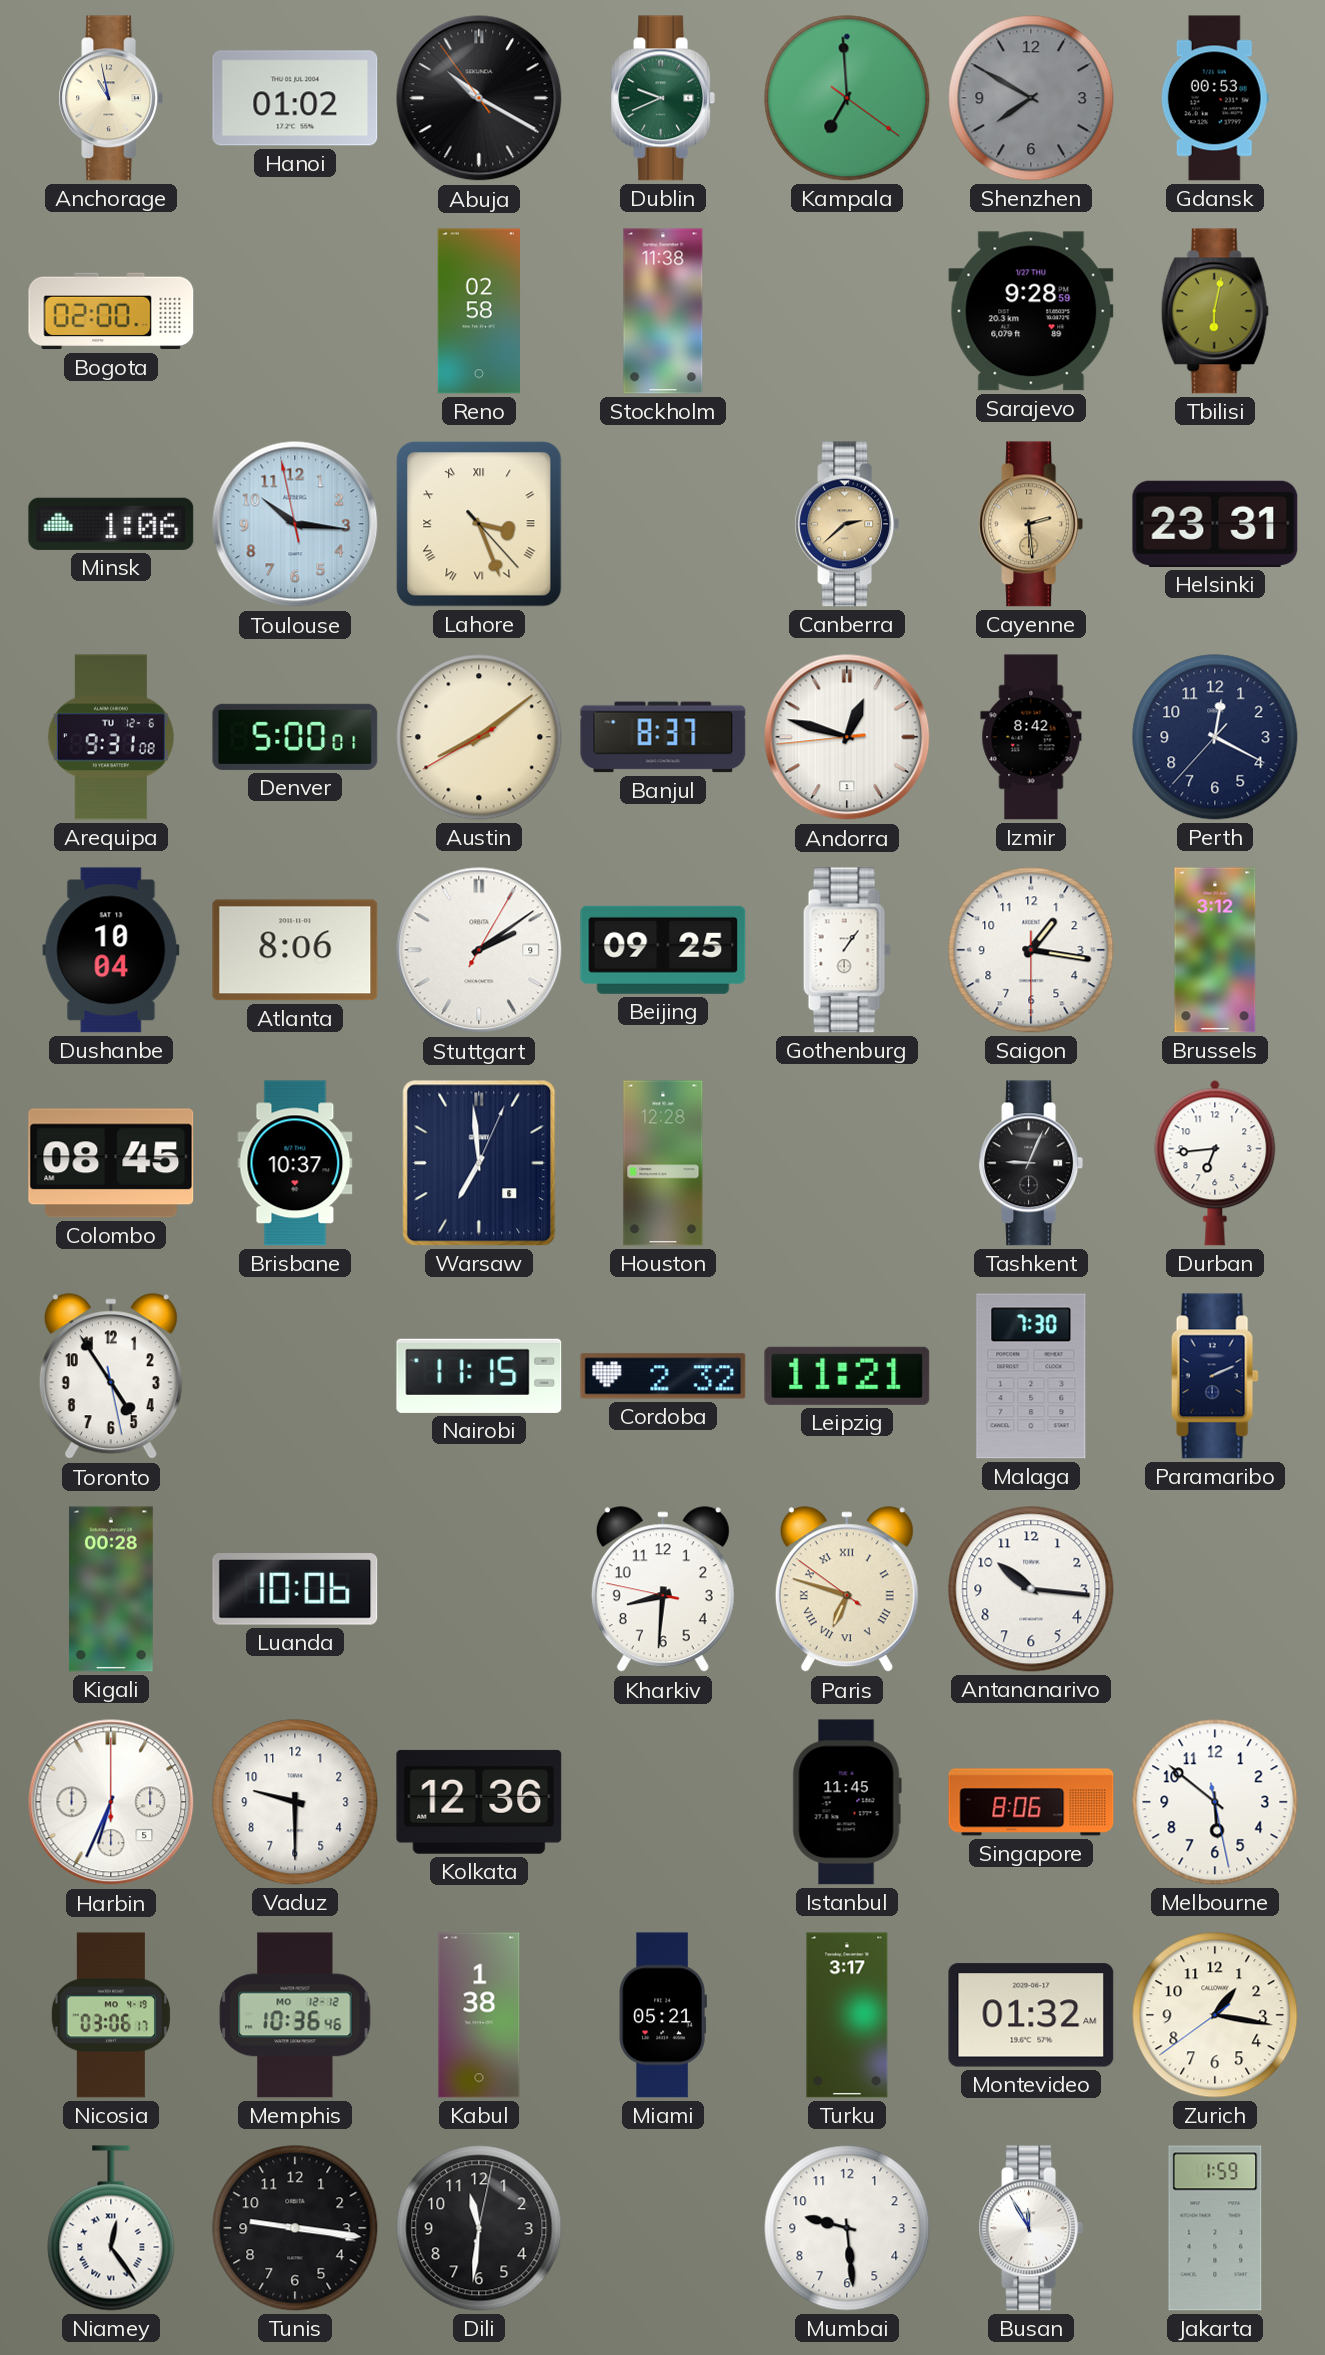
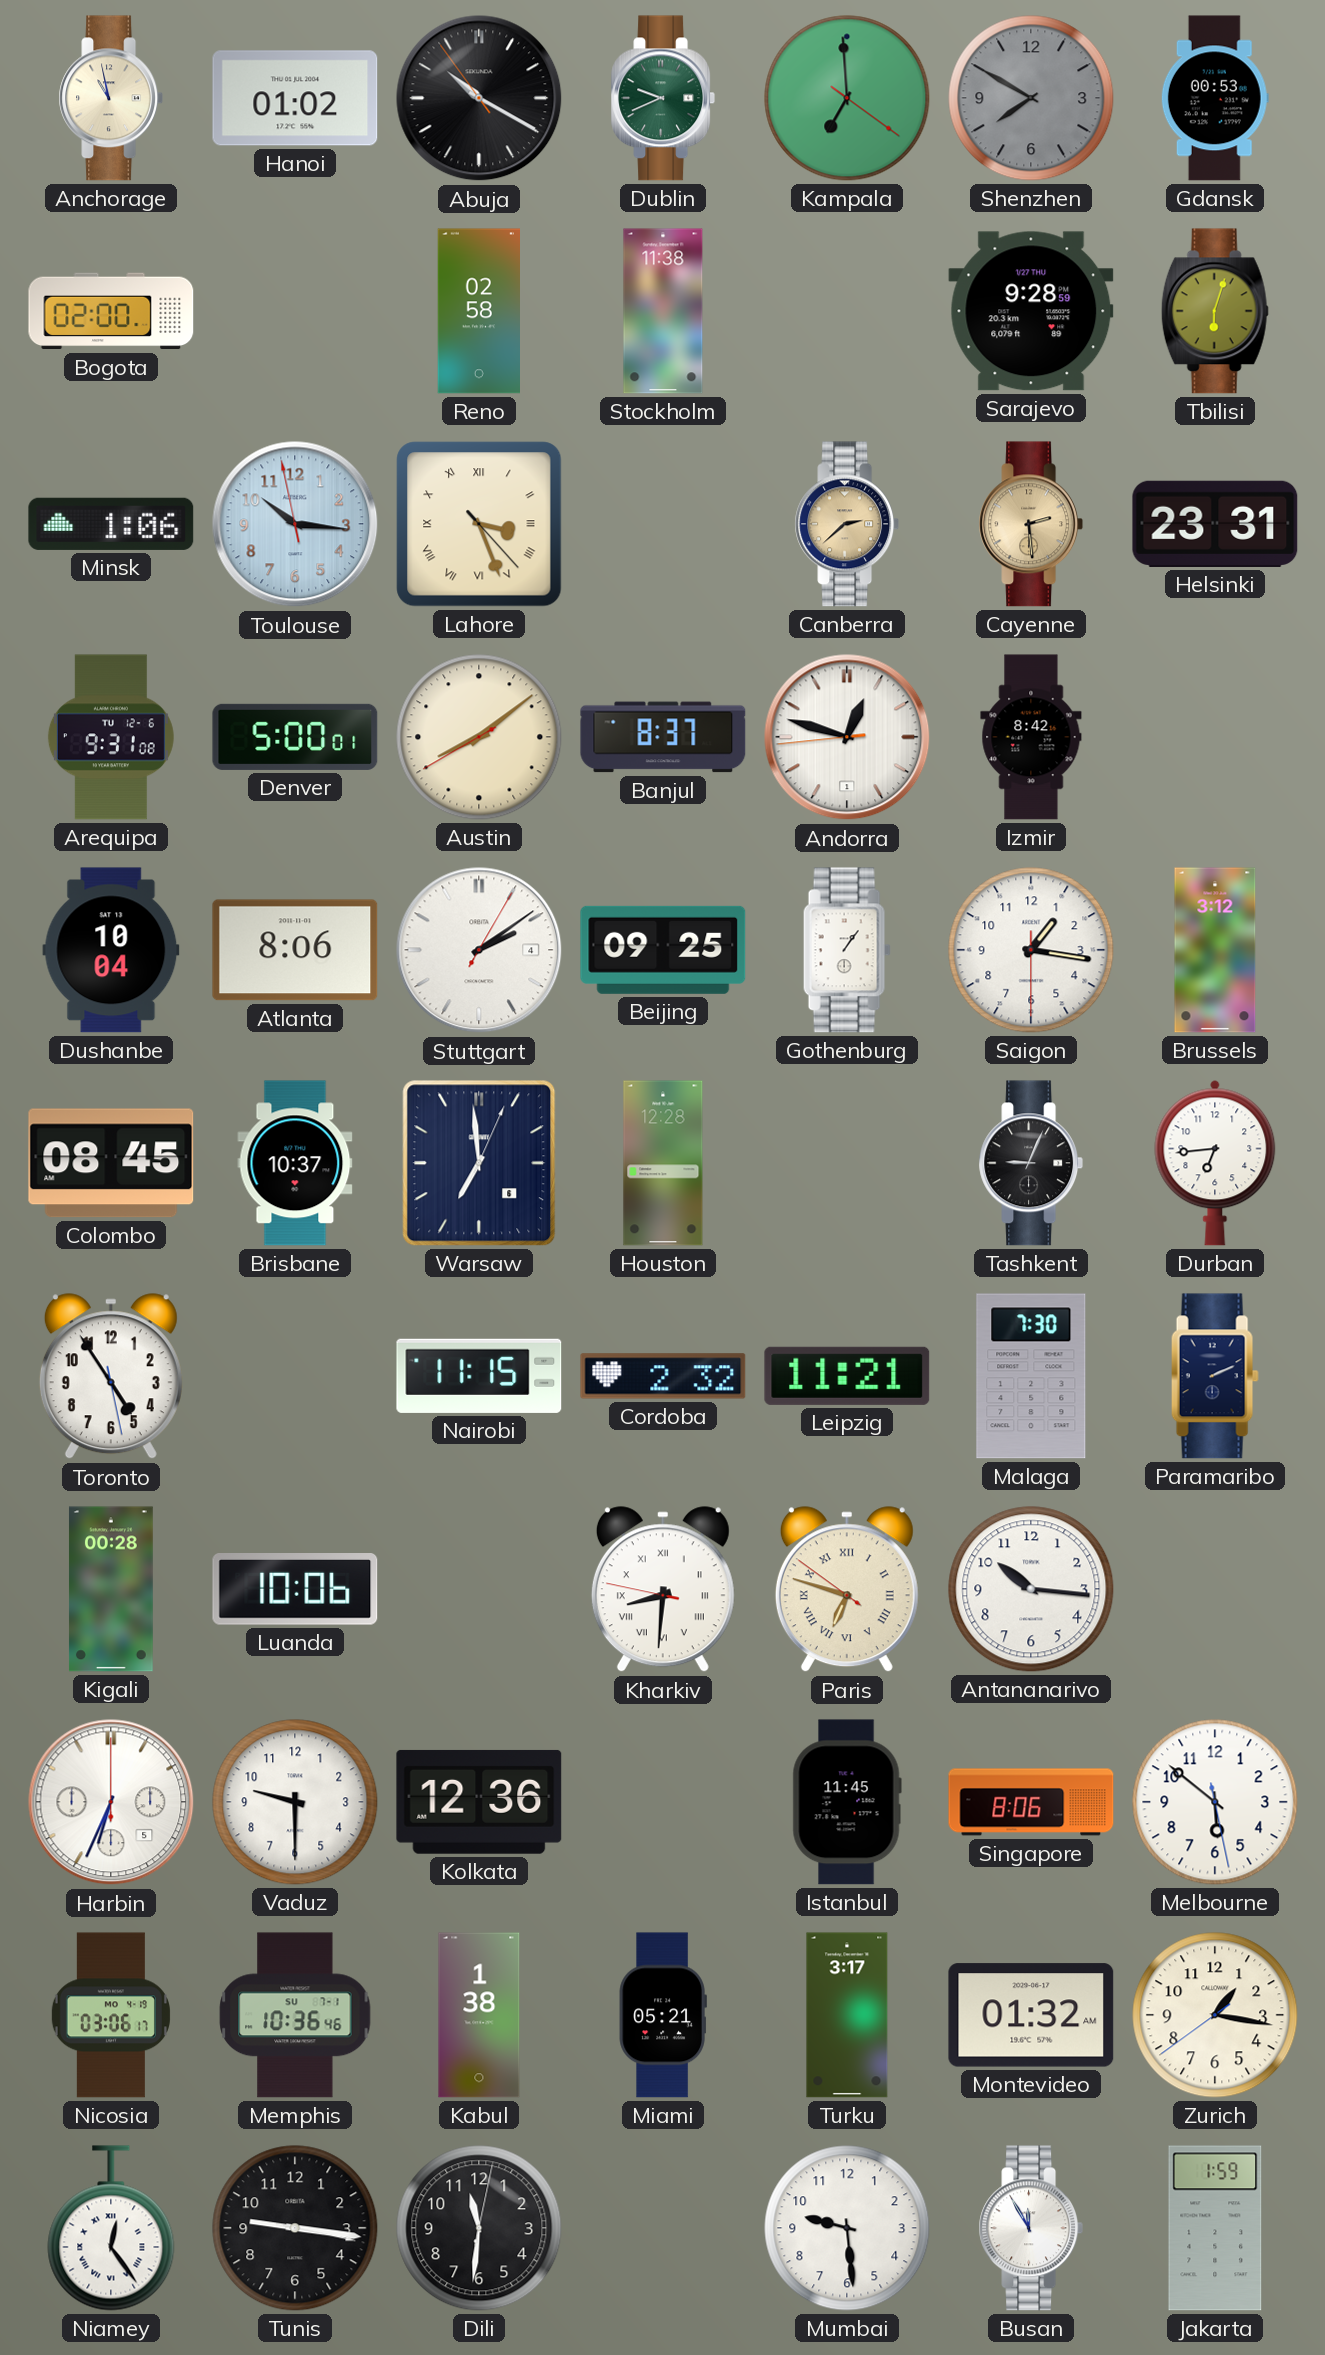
Tbilisi: 6:02 -> 6:03 (1215, 311)
Perth: 12:19 -> none (1215, 737)
Stuttgart date: 9 -> 4 (479, 950)
Kharkiv numerals: Arabic -> Roman (663, 1590)
Memphis date: MO 12-12 -> SU 7-1 (295, 2015)
